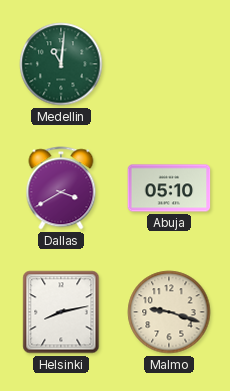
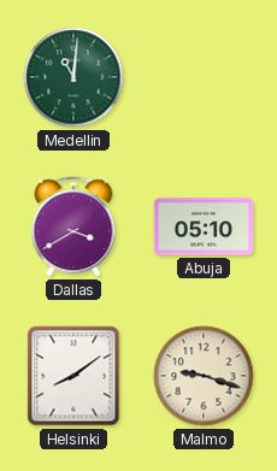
Helsinki: 8:13 -> 8:09 (73, 376)
